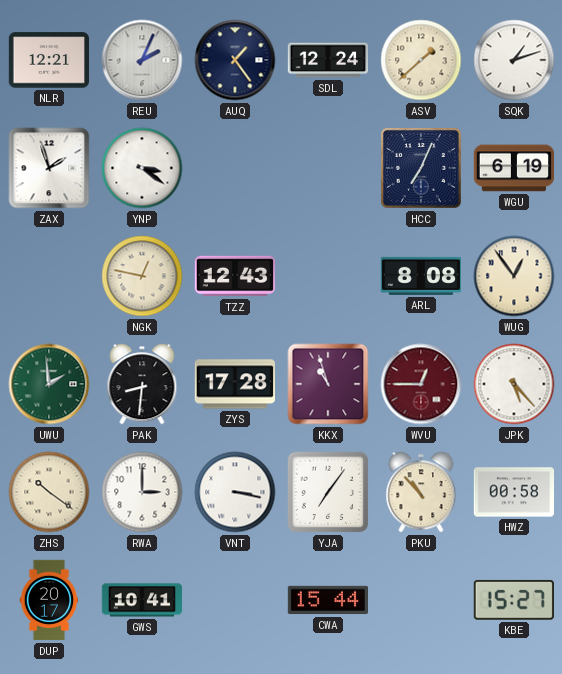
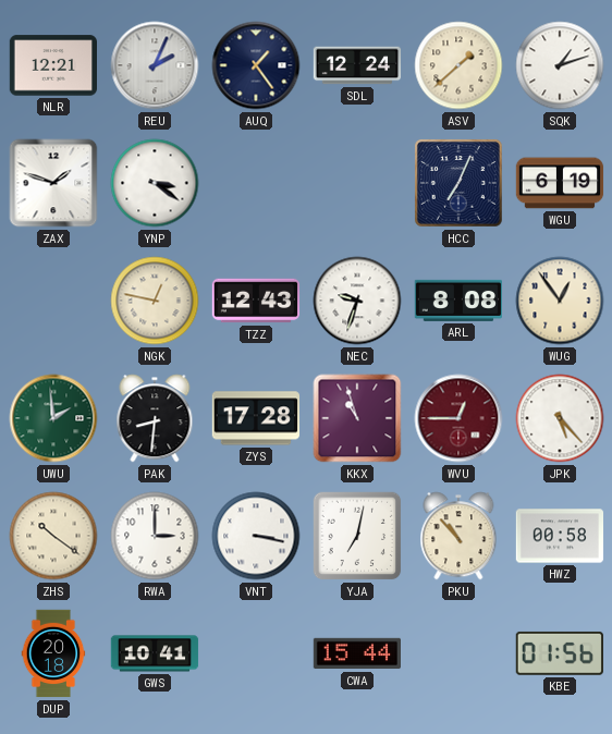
ZAX: 1:57 -> 1:48 (53, 183)
NEC: none -> 9:33 (357, 301)
YJA: 7:06 -> 7:02 (357, 536)
DUP: 20:17 -> 20:18 (53, 653)
KBE: 15:27 -> 01:56 (560, 653)
